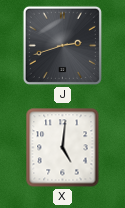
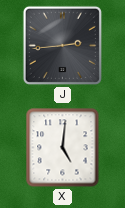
J: 2:42 -> 2:44 (62, 45)
